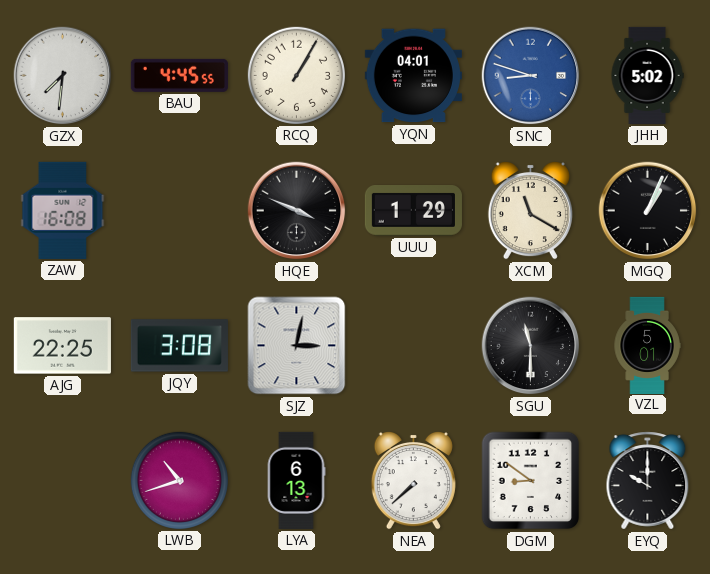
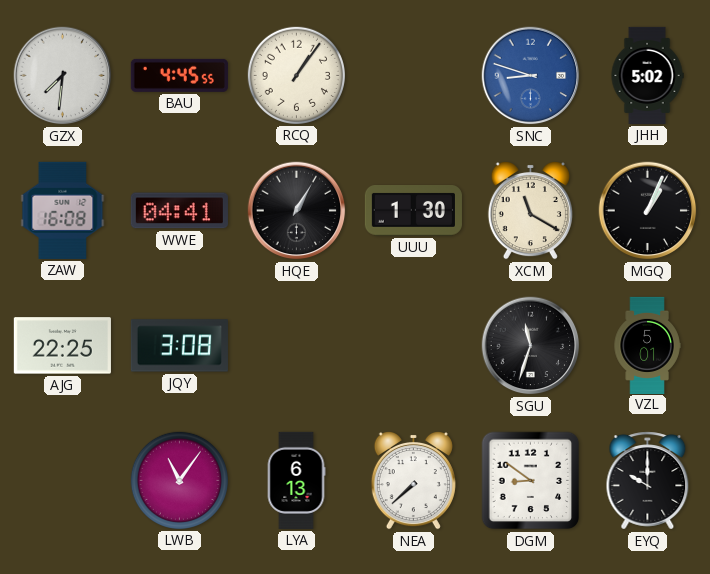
RCQ: 1:05 -> 1:06 (296, 75)
YQN: 04:01 -> none (413, 76)
WWE: none -> 04:41 (179, 211)
HQE: 3:49 -> 1:05 (297, 211)
UUU: 1:29 -> 1:30 (413, 211)
SJZ: 3:02 -> none (297, 346)
SGU: 11:30 -> 11:33 (531, 346)
LWB: 10:42 -> 11:06 (179, 480)
